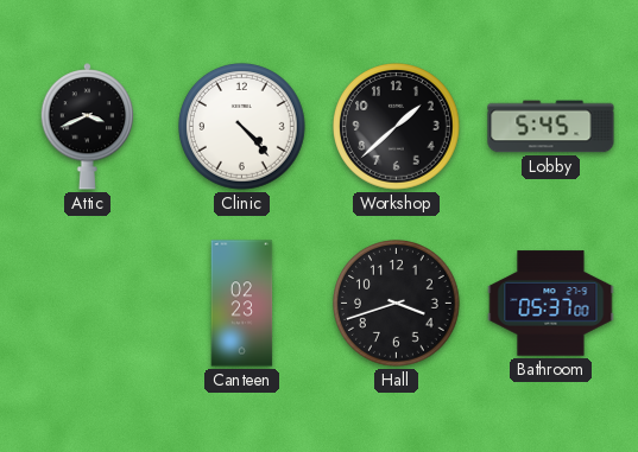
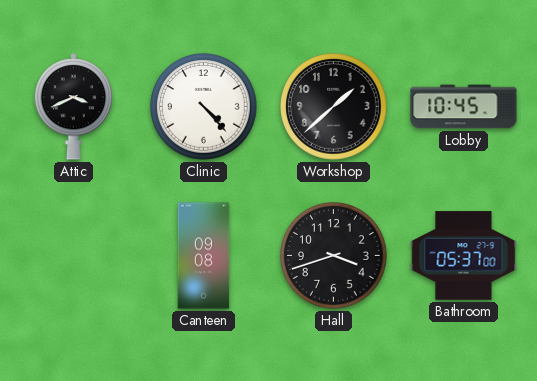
Lobby: 5:45 -> 10:45 (464, 107)
Canteen: 02:23 -> 09:08 (204, 256)
